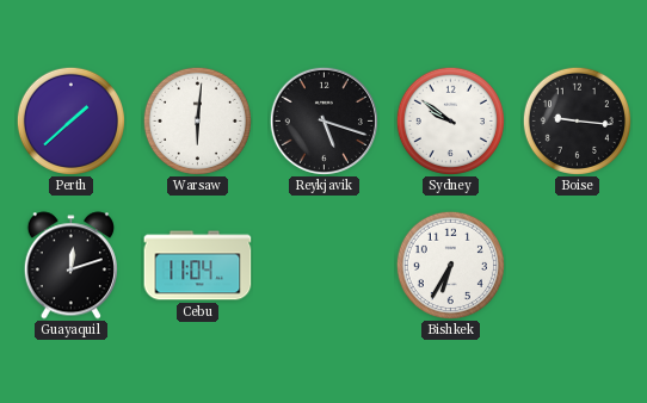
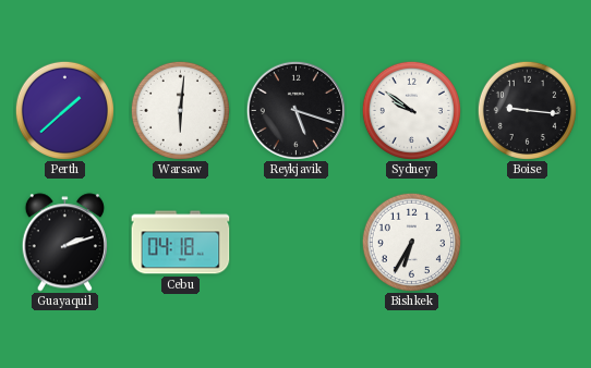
Guayaquil: 12:12 -> 2:12 (64, 243)
Cebu: 11:04 -> 04:18 (181, 243)
